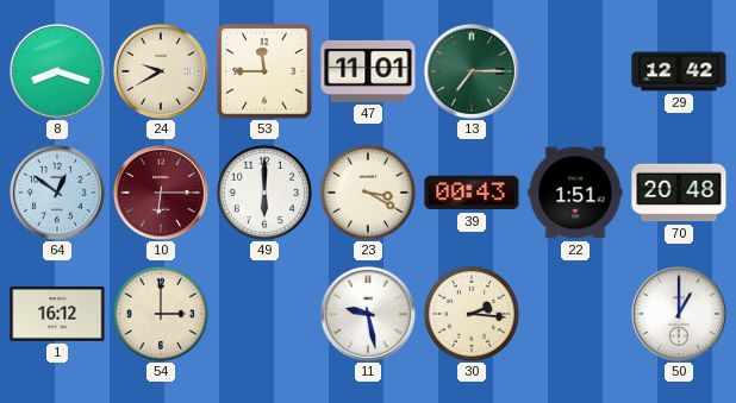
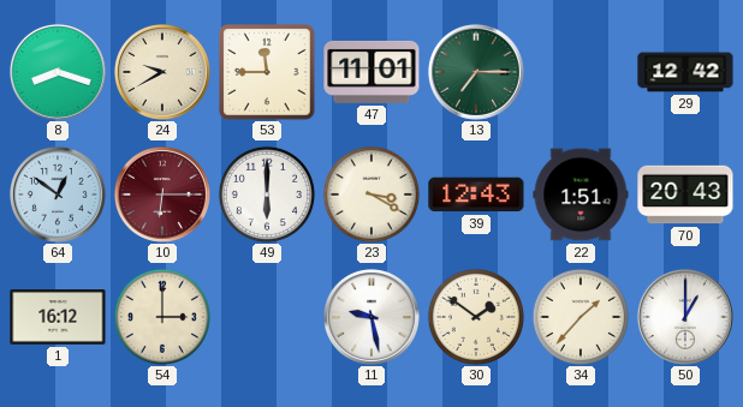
39: 00:43 -> 12:43 (476, 194)
70: 20:48 -> 20:43 (685, 194)
30: 2:16 -> 1:51 (476, 317)
34: none -> 1:37 (581, 317)
